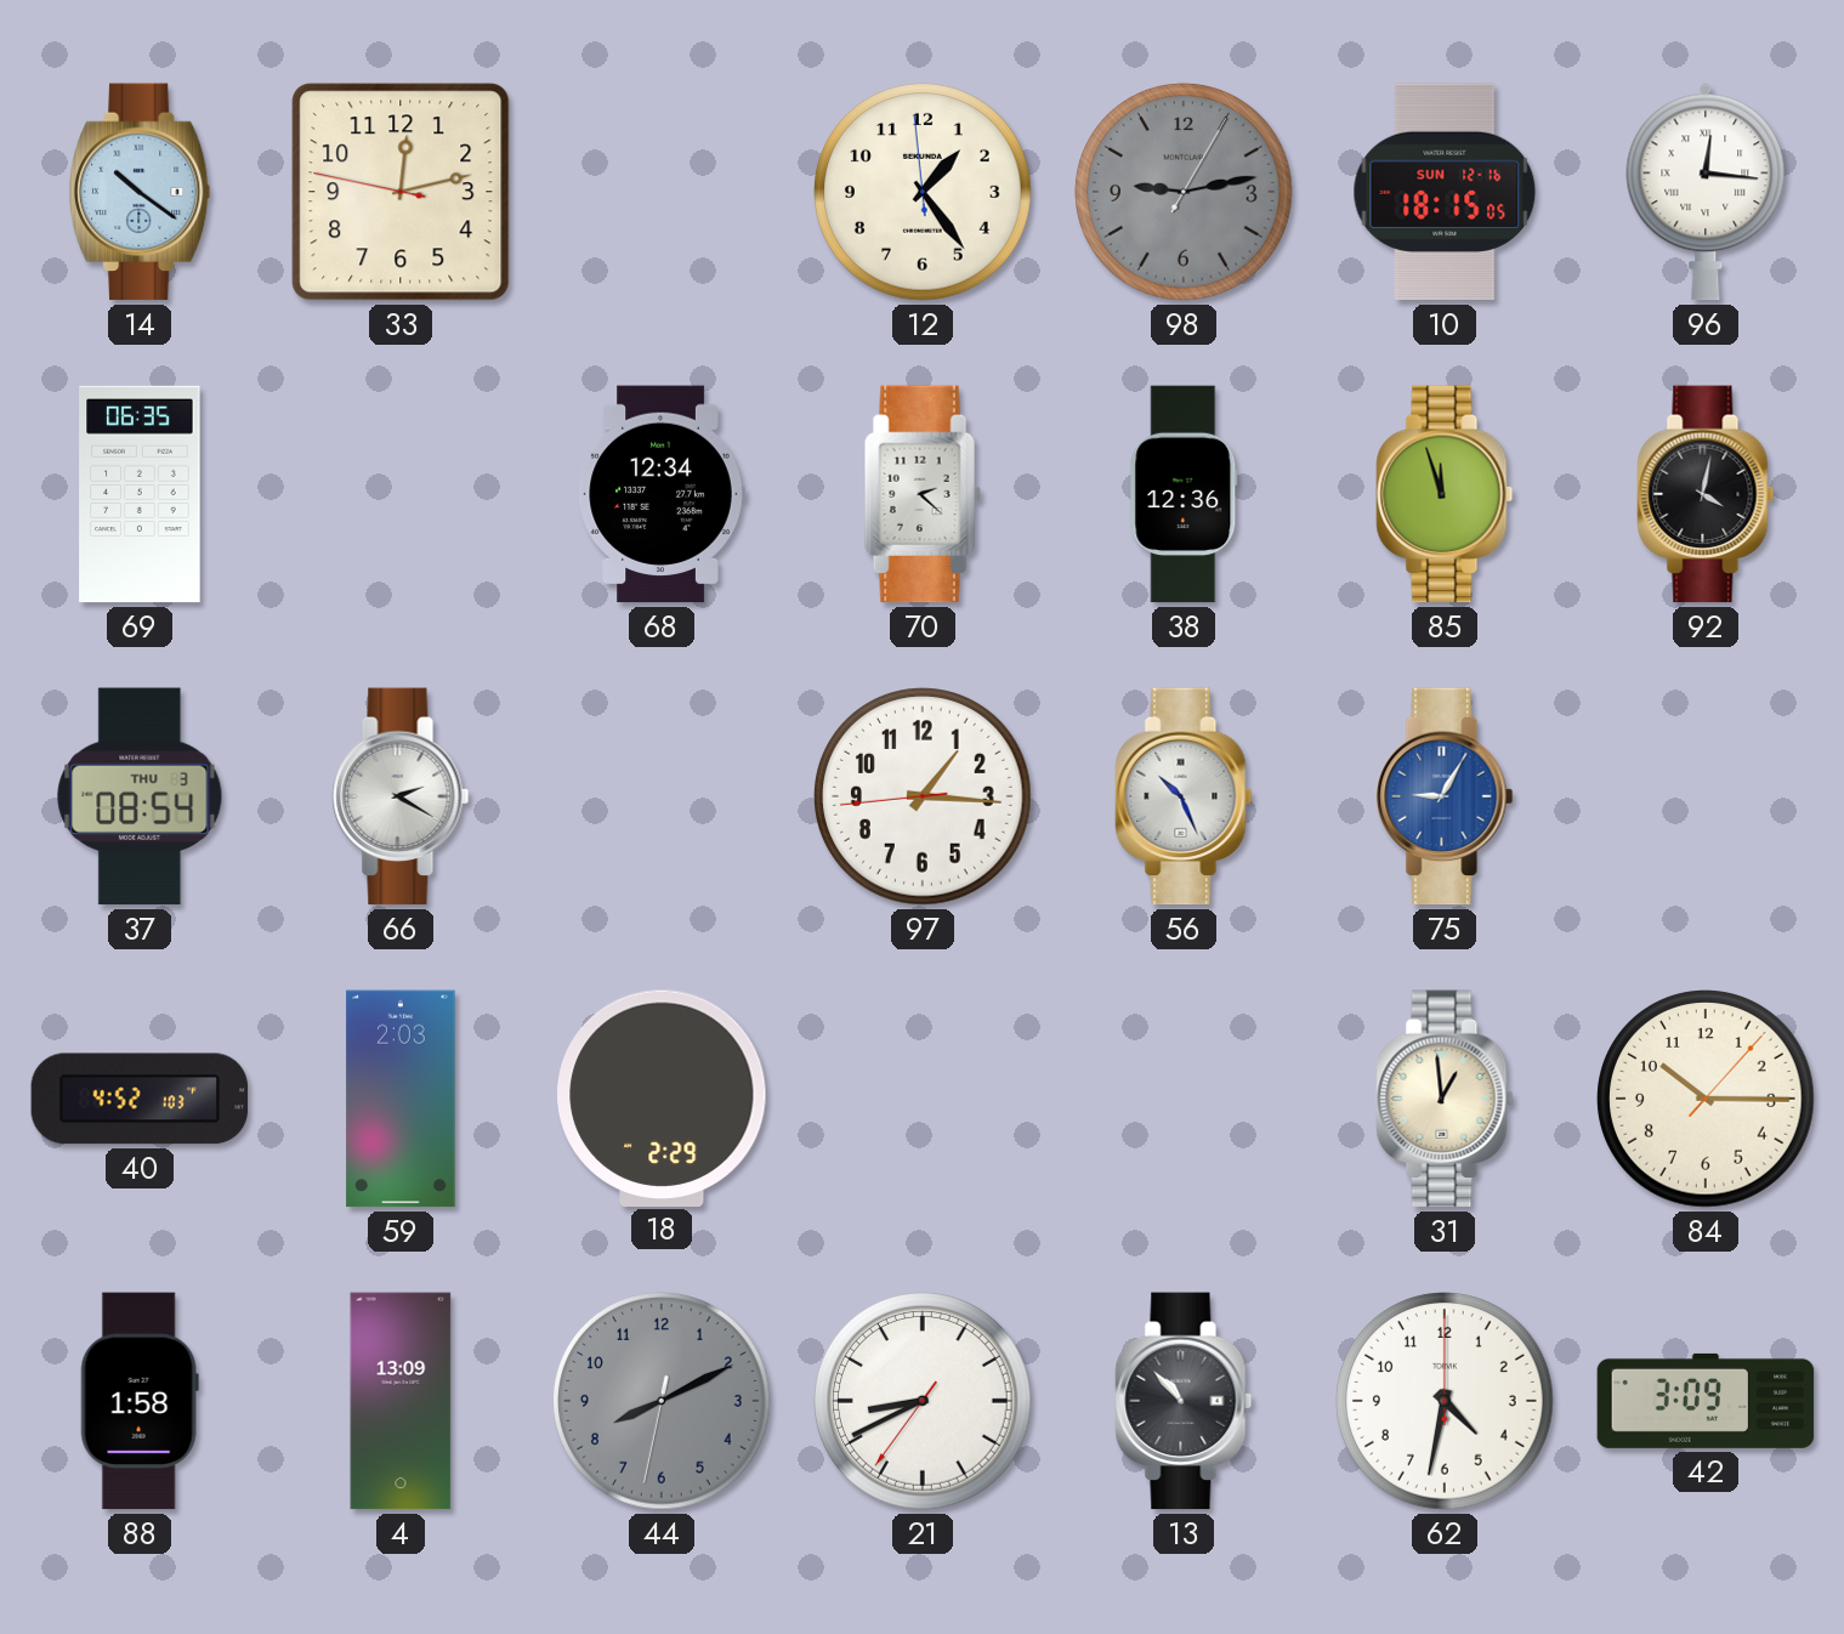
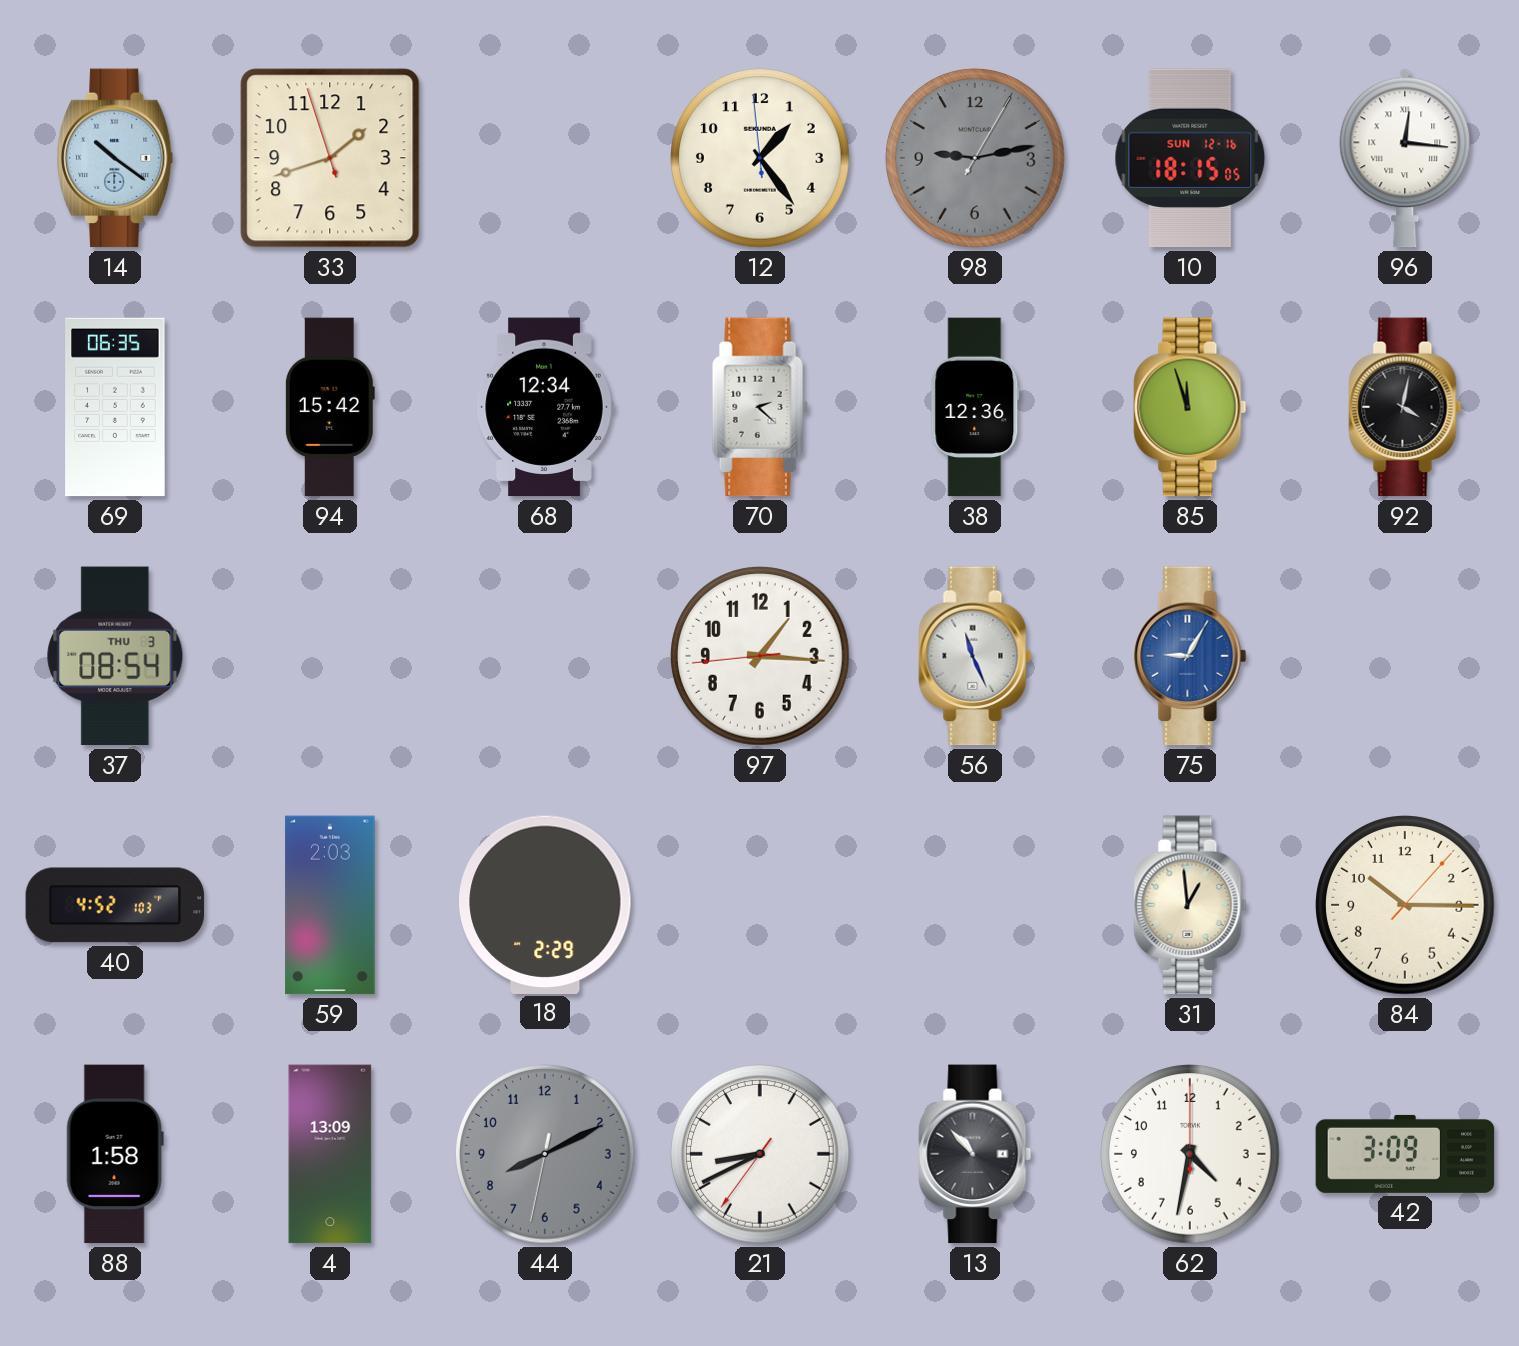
33: 12:12 -> 1:41 (330, 158)
94: none -> 15:42 (330, 407)
66: 2:20 -> none (401, 796)
56: 10:26 -> 11:26 (975, 656)
